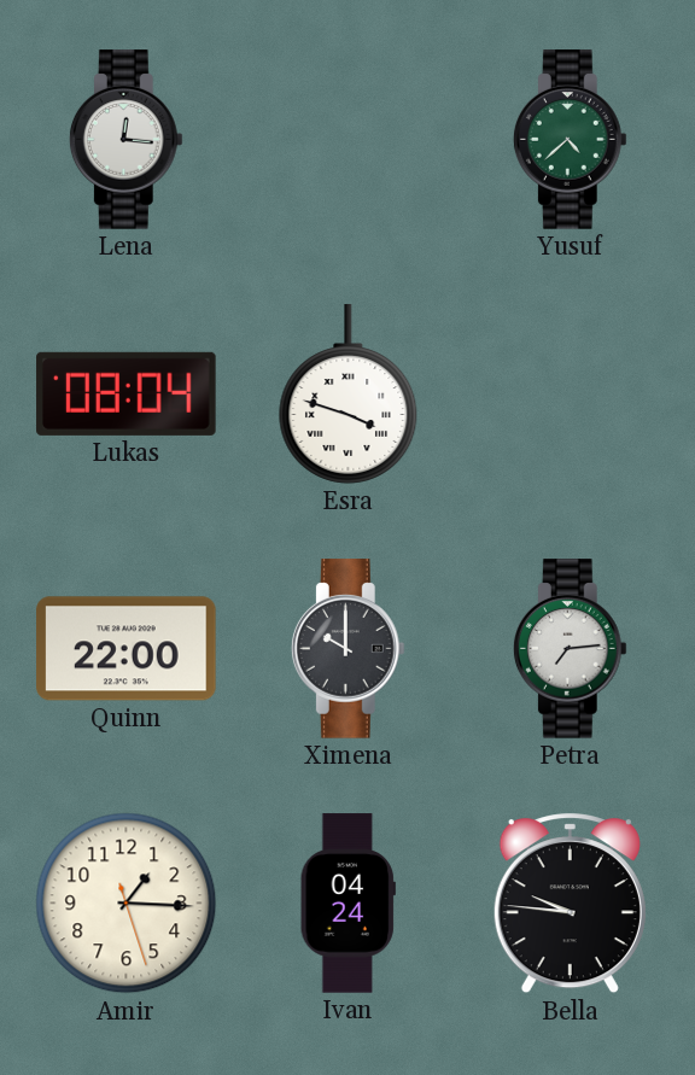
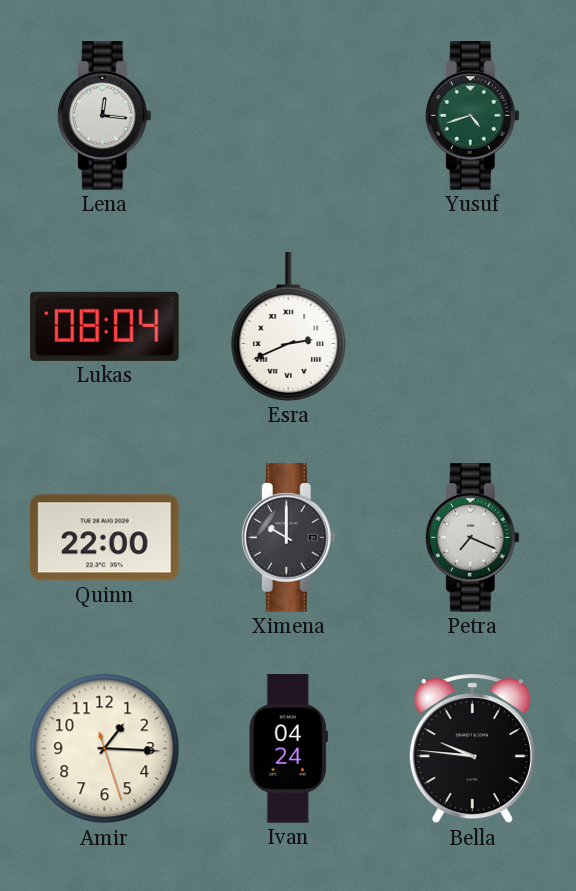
Yusuf: 4:38 -> 4:42 (472, 116)
Esra: 3:48 -> 2:41 (289, 327)
Petra: 7:14 -> 7:19 (472, 538)
